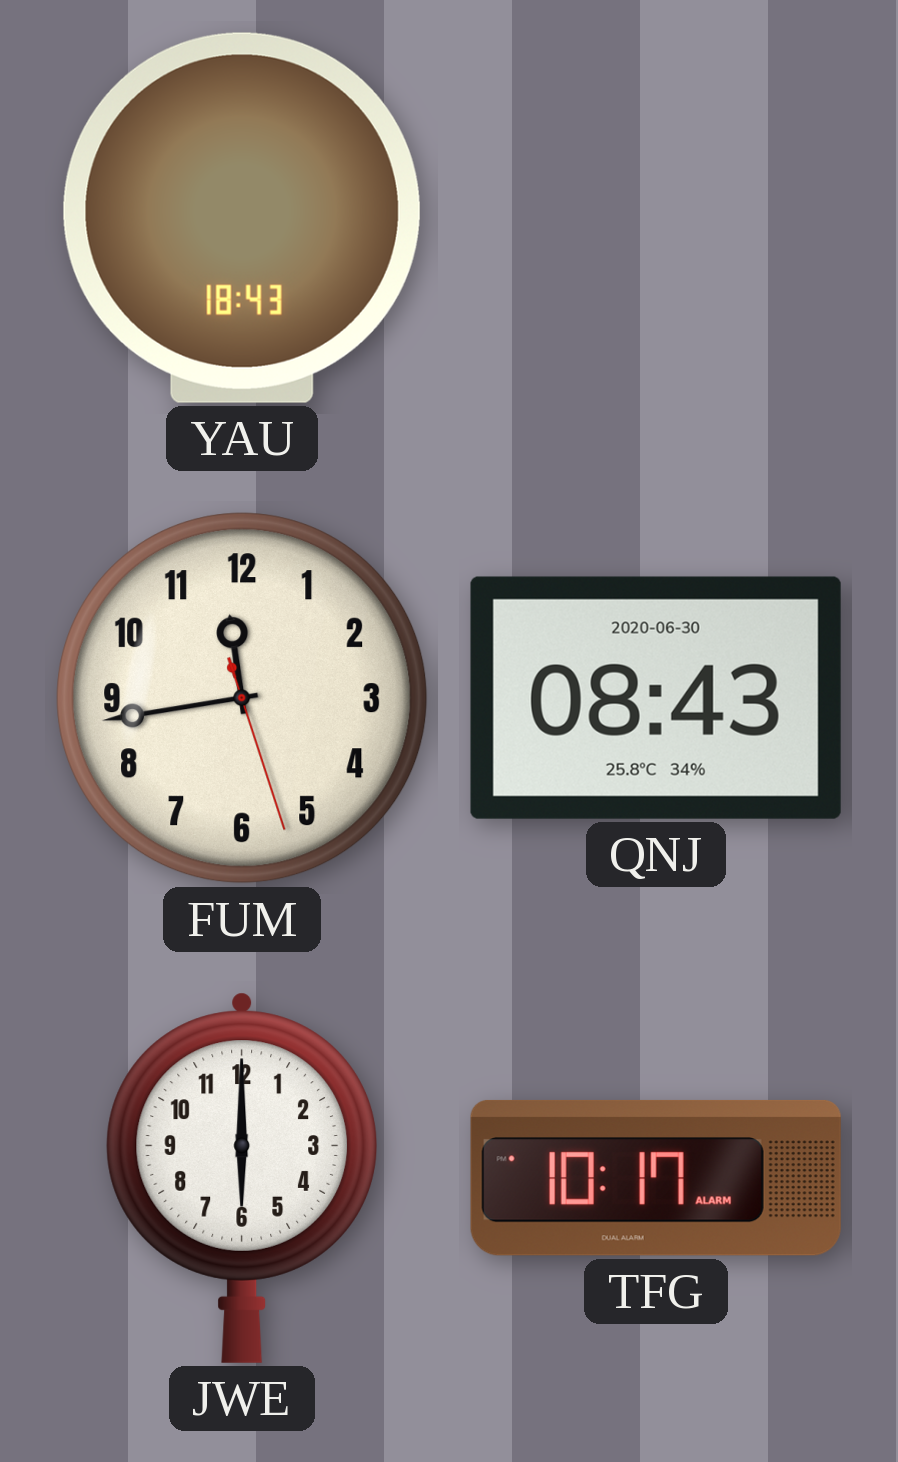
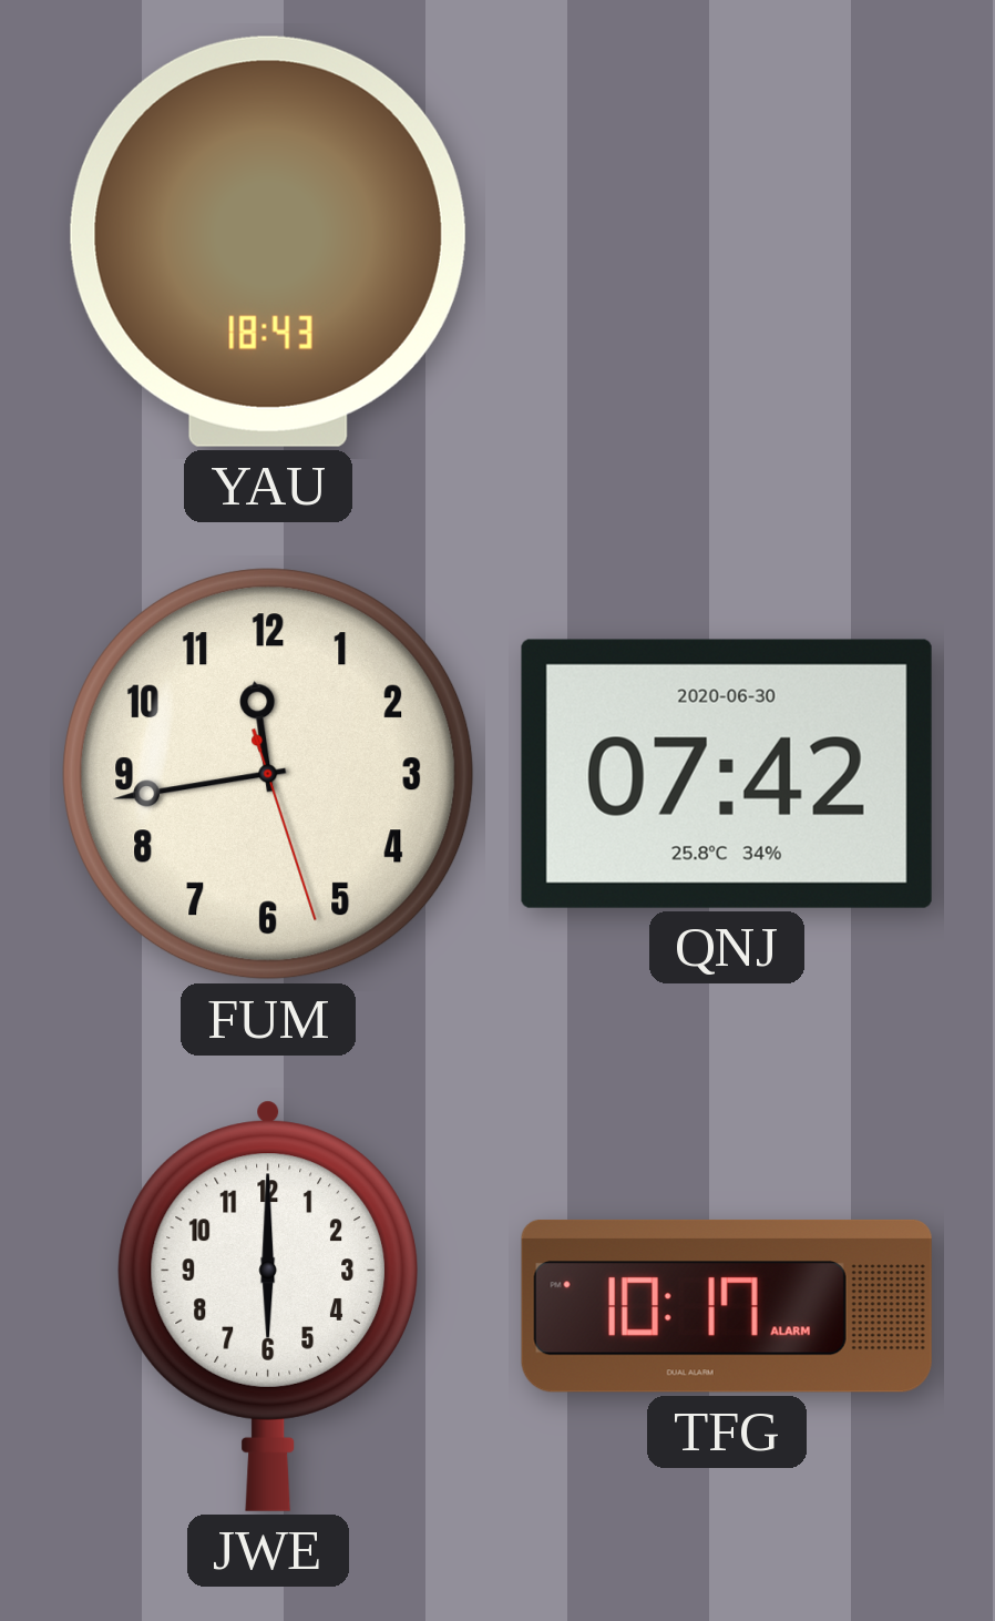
QNJ: 08:43 -> 07:42 (727, 774)
